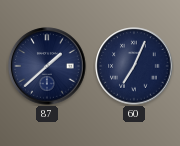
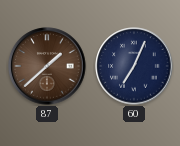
87 dial: navy -> brown (47, 66)
